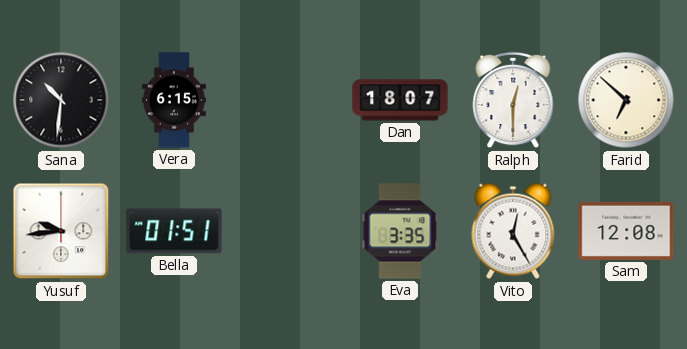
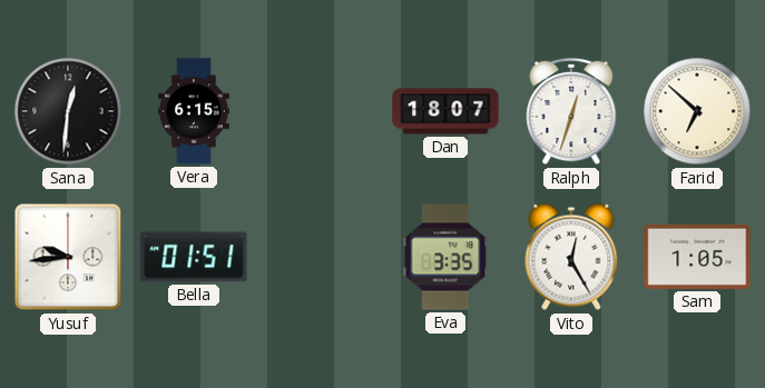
Sana: 10:31 -> 12:31 (68, 111)
Ralph: 12:30 -> 12:33 (571, 111)
Sam: 12:08 -> 1:05 (697, 257)
